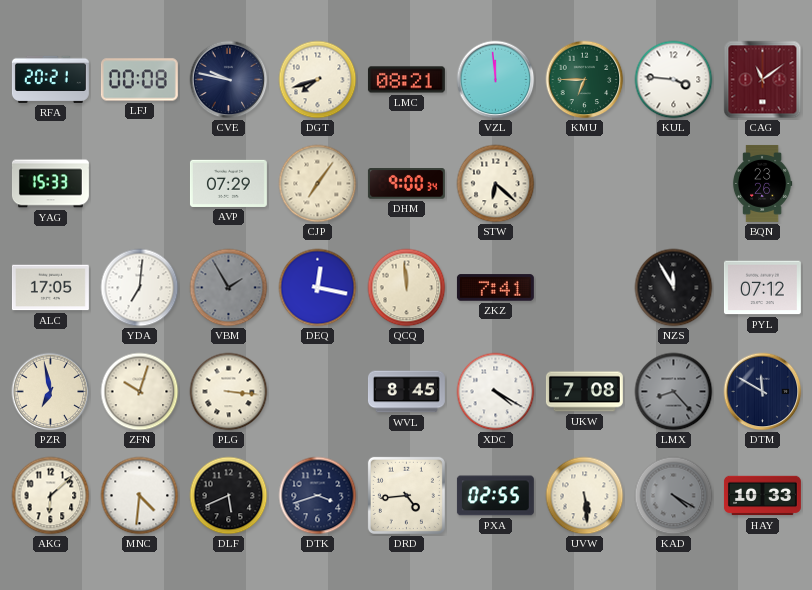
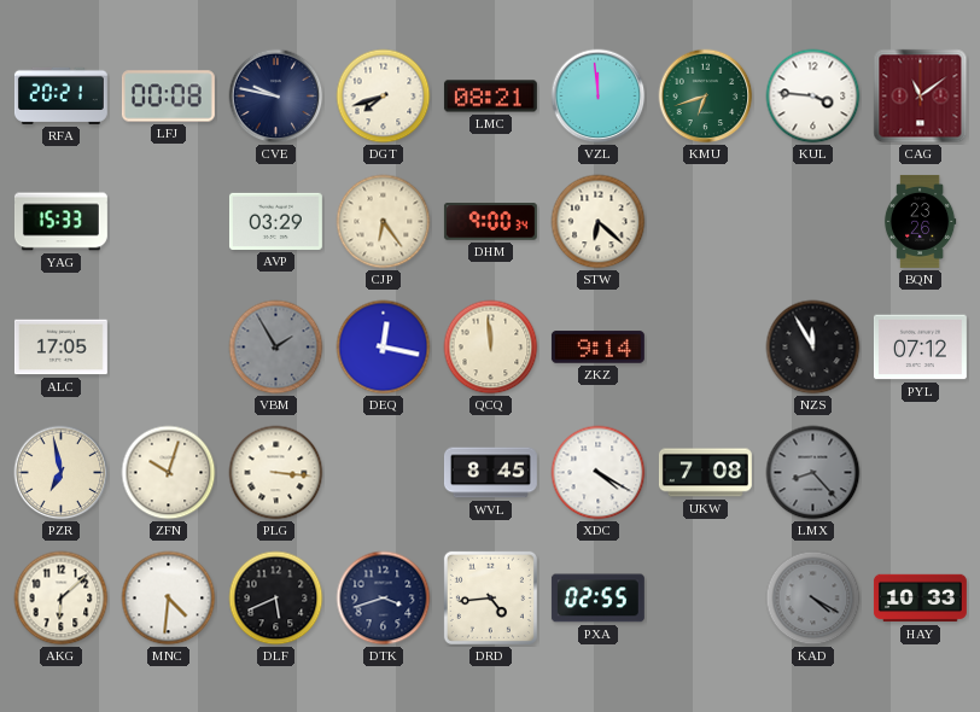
KMU: 6:45 -> 6:42 (706, 97)
AVP: 07:29 -> 03:29 (275, 221)
CJP: 7:06 -> 6:24 (384, 222)
YDA: 7:01 -> none (140, 288)
ZKZ: 7:41 -> 9:14 (597, 348)
DTM: 11:50 -> none (763, 392)
UVW: 5:29 -> none (585, 496)
